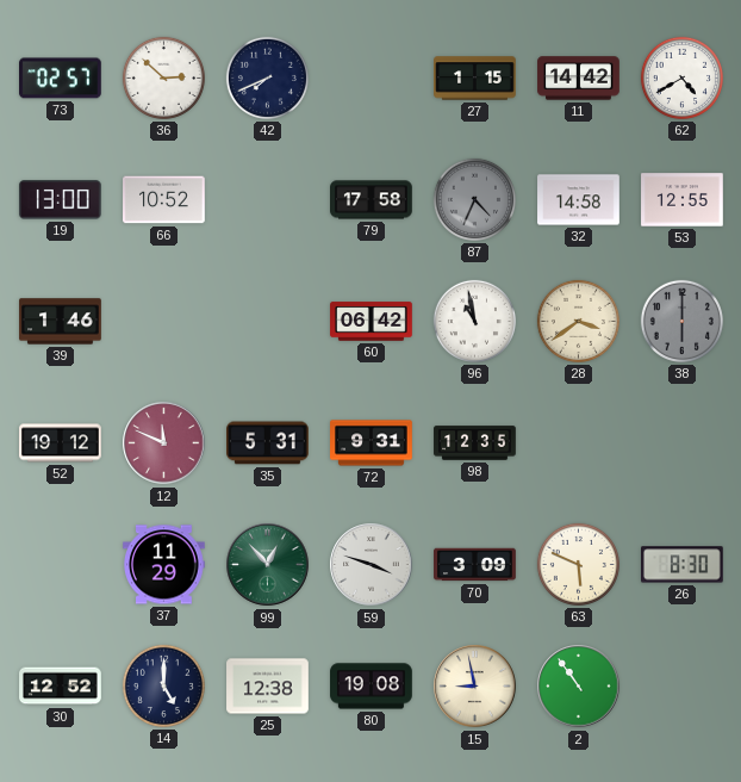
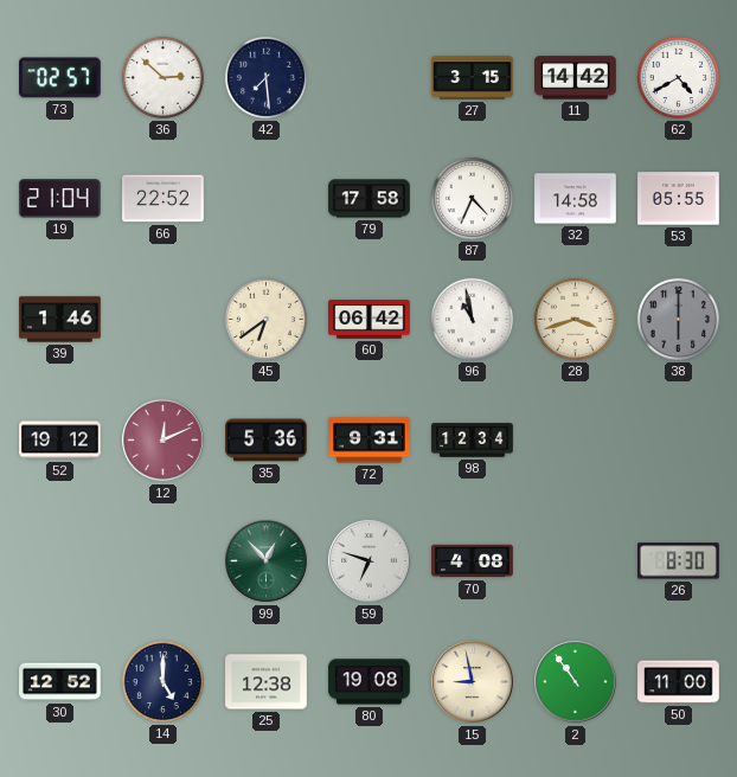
42: 7:41 -> 7:29 (265, 77)
27: 1:15 -> 3:15 (473, 78)
19: 13:00 -> 21:04 (59, 199)
66: 10:52 -> 22:52 (164, 199)
87 dial: grey -> white (472, 198)
53: 12:55 -> 05:55 (679, 199)
45: none -> 6:39 (265, 319)
28: 3:39 -> 3:42 (575, 319)
12: 11:49 -> 12:11 (164, 441)
35: 5:31 -> 5:36 (267, 441)
98: 12:35 -> 12:34 (473, 441)
37: 11:29 -> none (164, 565)
59: 3:48 -> 6:48 (370, 561)
70: 3:09 -> 4:08 (473, 561)
63: 5:49 -> none (578, 564)
50: none -> 11:00 (679, 682)
